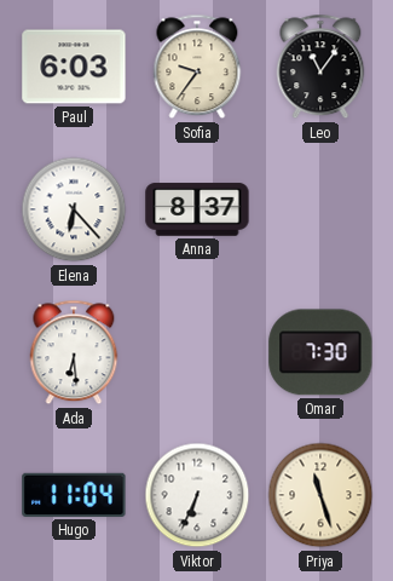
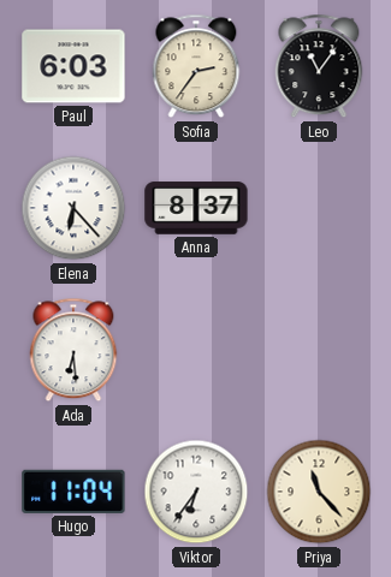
Sofia: 9:36 -> 2:36 (196, 66)
Omar: 7:30 -> none (320, 352)
Viktor: 6:34 -> 6:36 (196, 492)
Priya: 11:27 -> 11:23 (319, 492)
